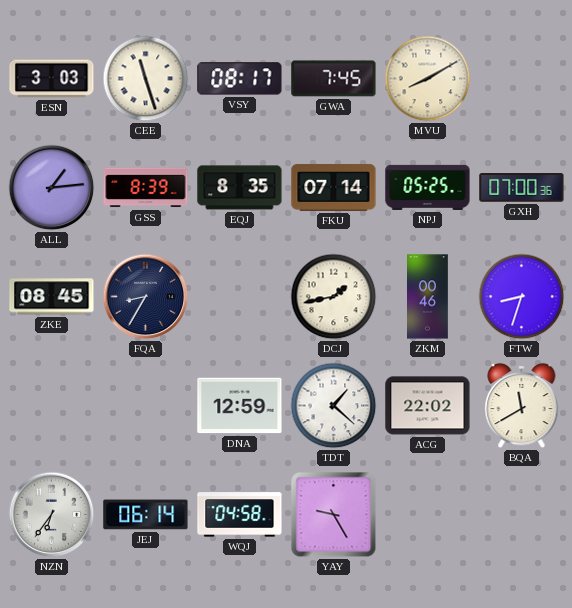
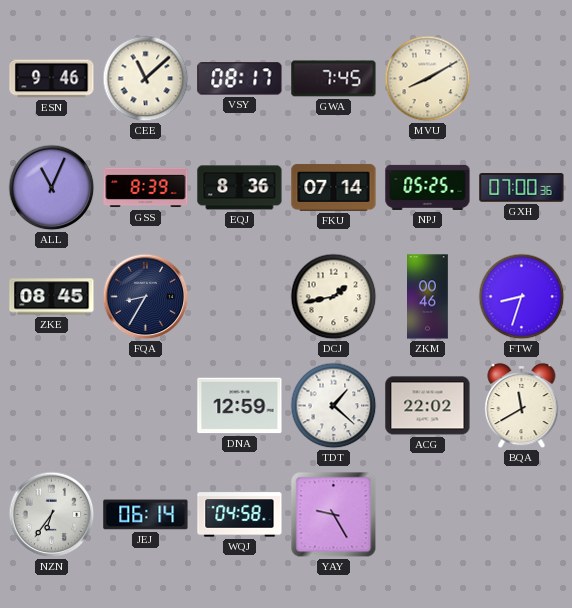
ESN: 3:03 -> 9:46 (52, 79)
CEE: 11:27 -> 11:08 (146, 79)
ALL: 1:14 -> 11:04 (52, 188)
EQJ: 8:35 -> 8:36 (240, 188)
